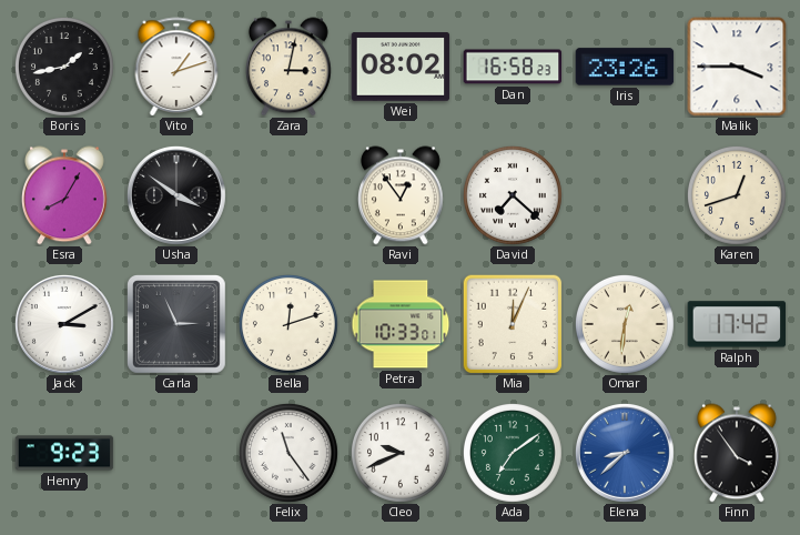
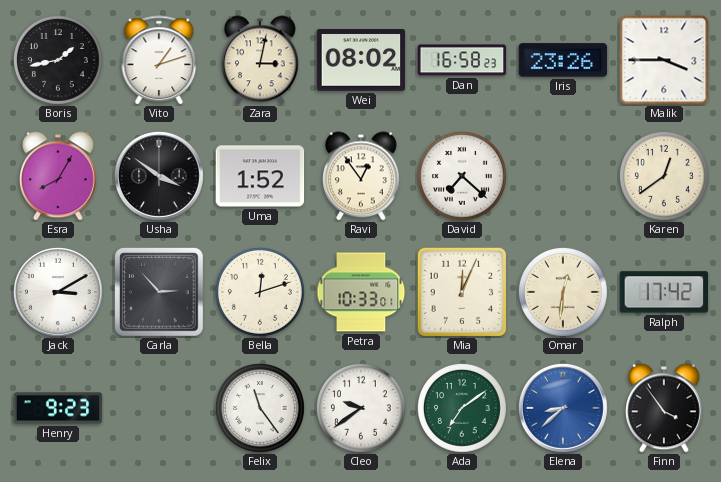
Uma: none -> 1:52 (260, 176)
Karen: 12:42 -> 12:39 (664, 176)
Carla: 2:56 -> 2:53 (160, 293)
Cleo: 9:41 -> 9:39 (361, 408)
